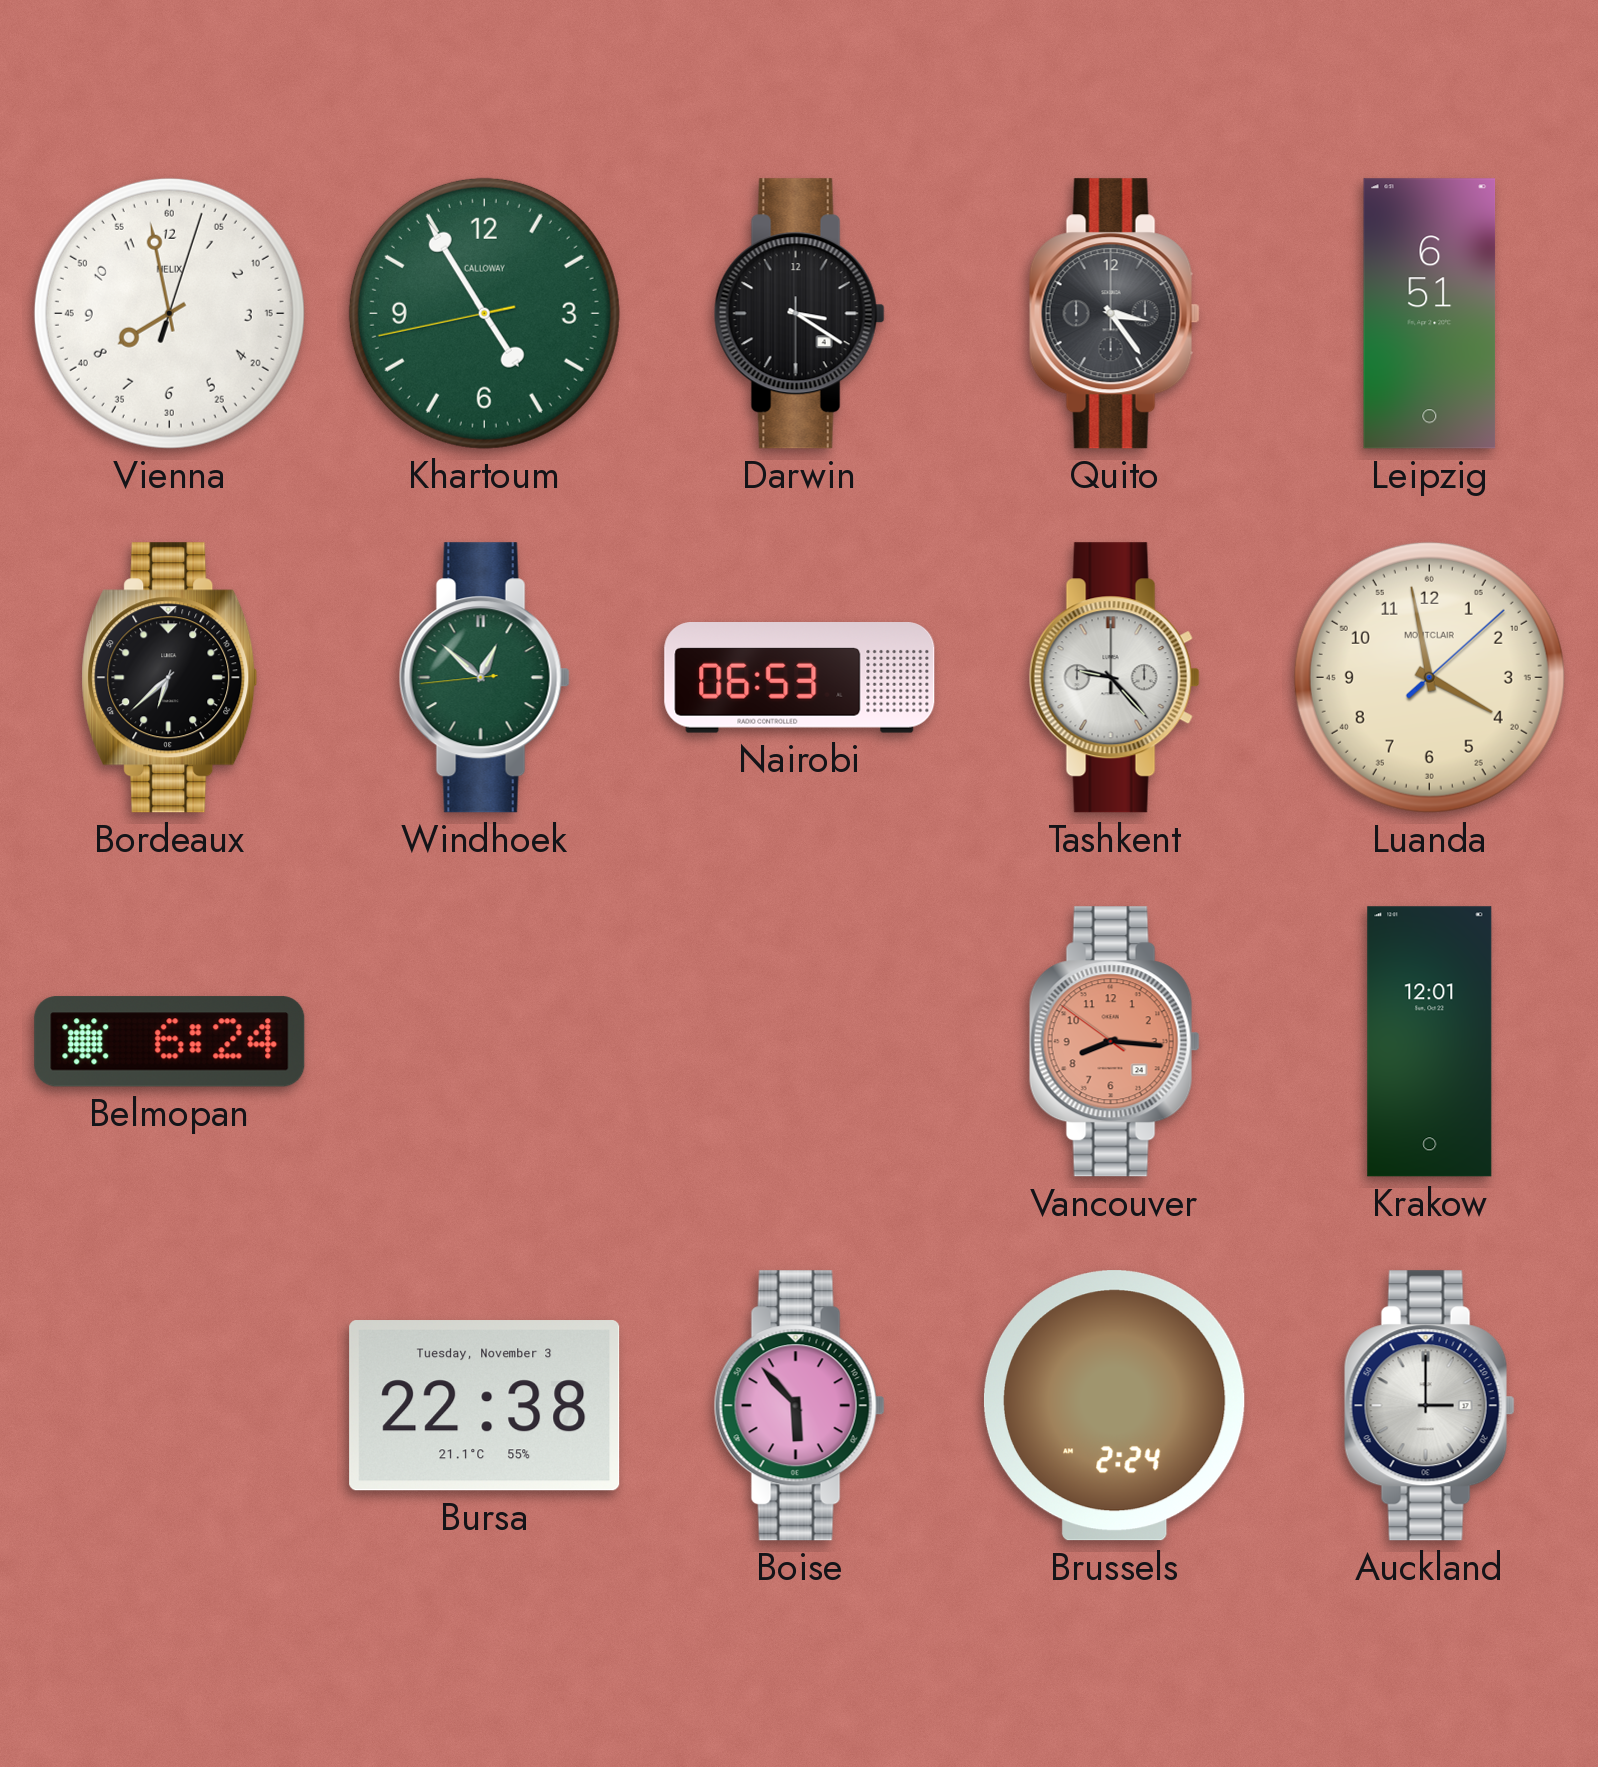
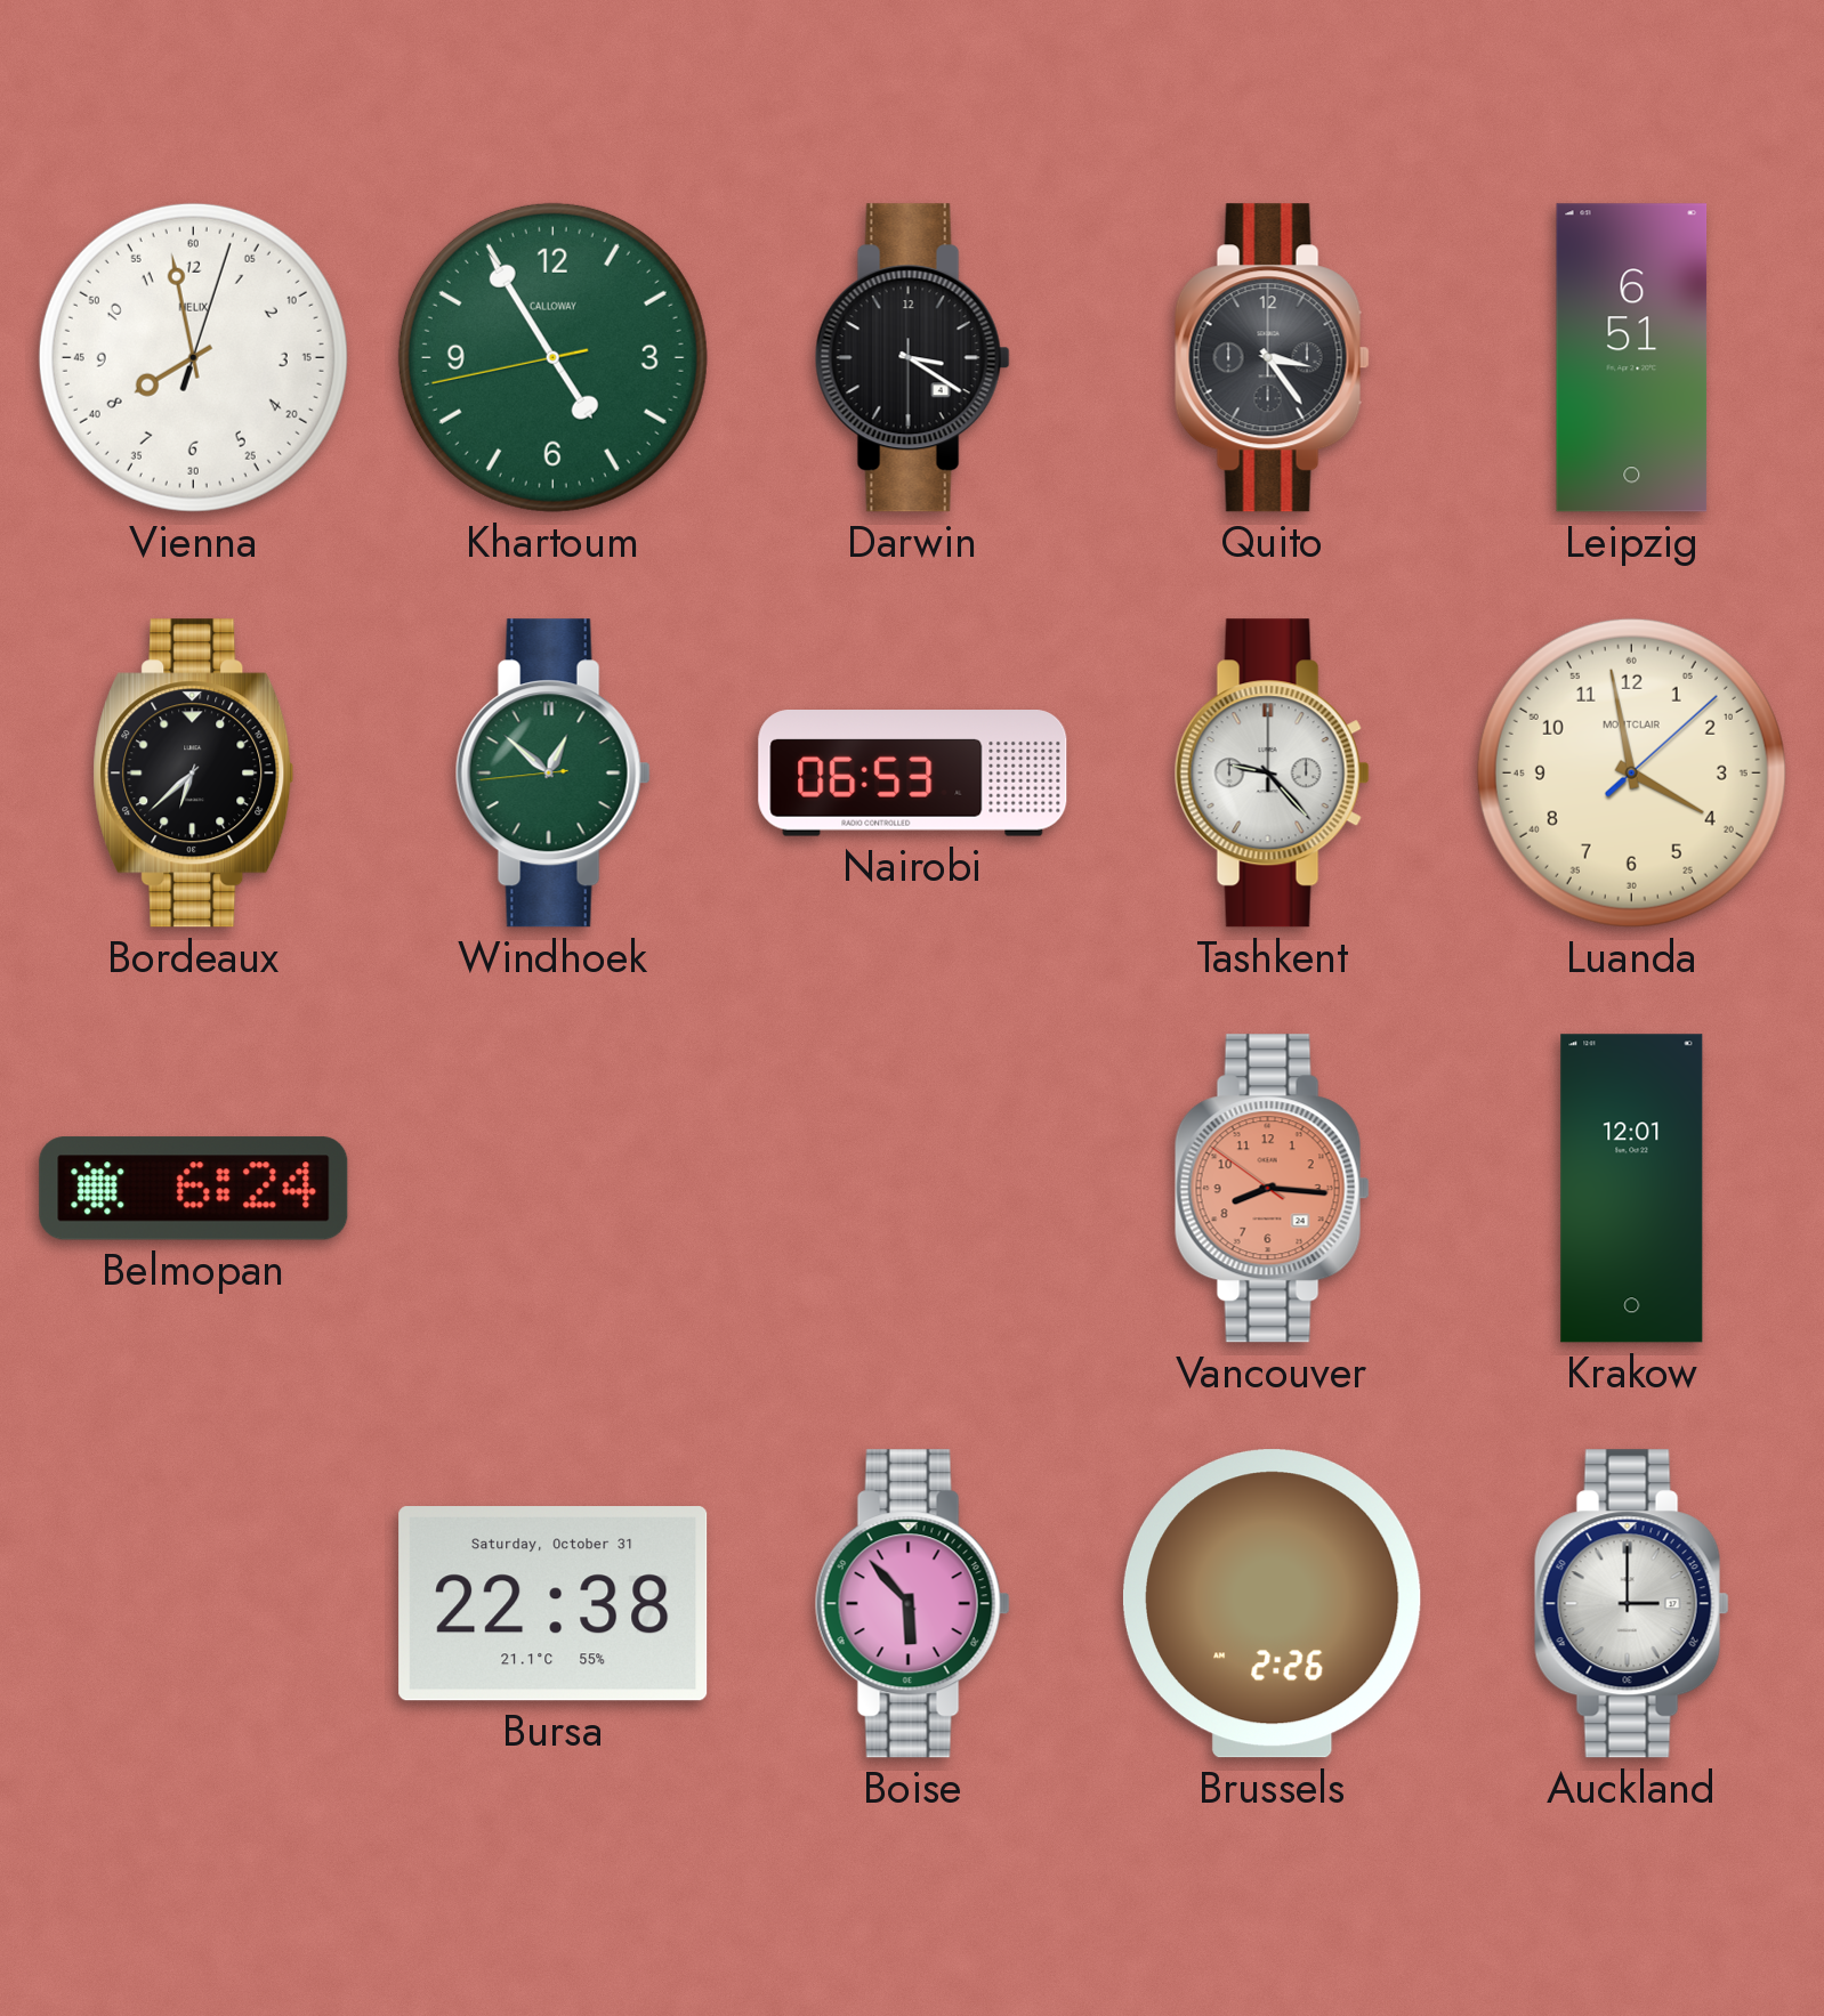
Bursa date: Tuesday, November 3 -> Saturday, October 31 (554, 1604)
Brussels: 2:24 -> 2:26 (1272, 1604)
